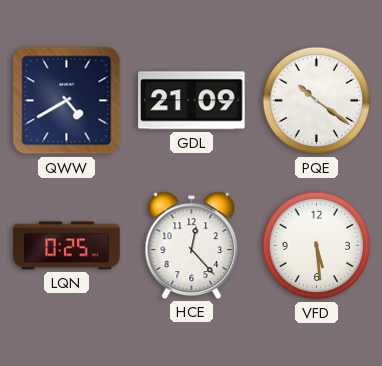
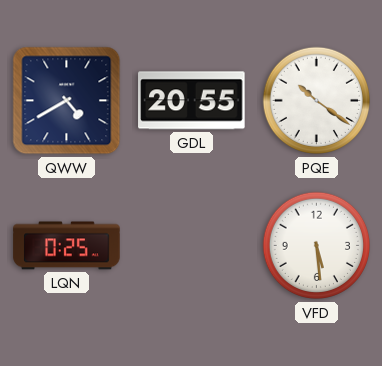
GDL: 21:09 -> 20:55 (192, 101)
HCE: 12:23 -> none (192, 245)
